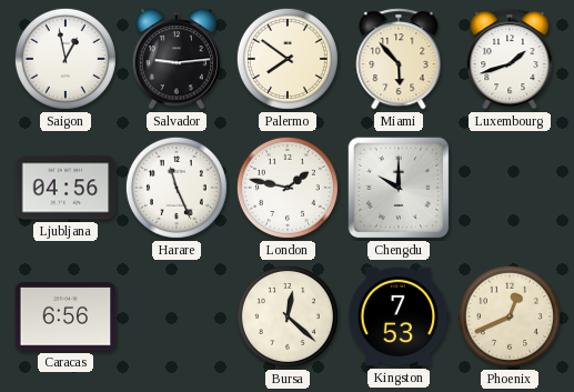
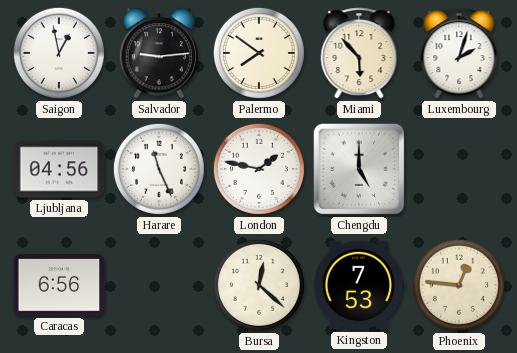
Luxembourg: 1:42 -> 2:03 (459, 53)
Chengdu: 10:00 -> 5:00 (359, 169)
Phoenix: 12:41 -> 12:46 (459, 285)
